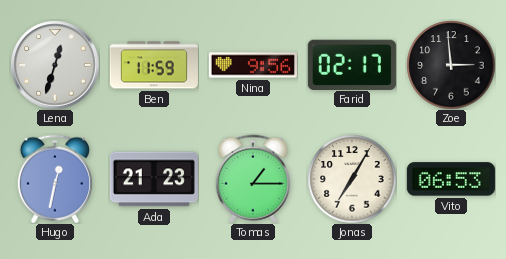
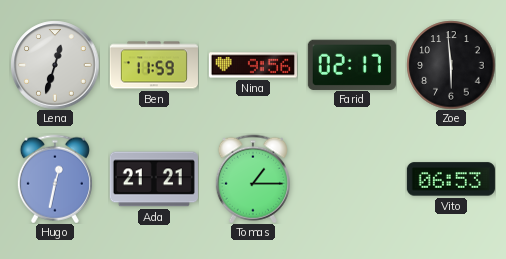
Zoe: 2:59 -> 5:59 (451, 65)
Ada: 21:23 -> 21:21 (154, 179)
Jonas: 7:05 -> none (352, 179)
